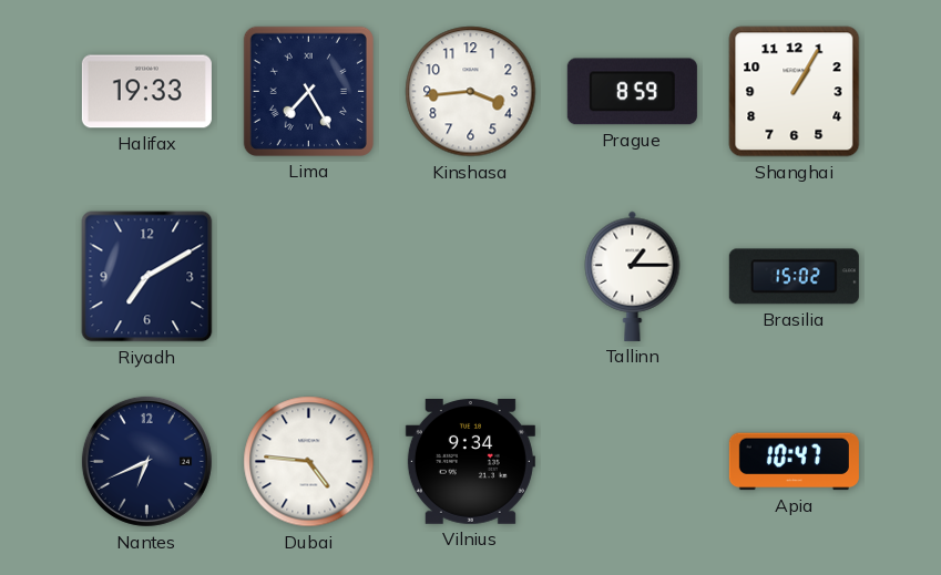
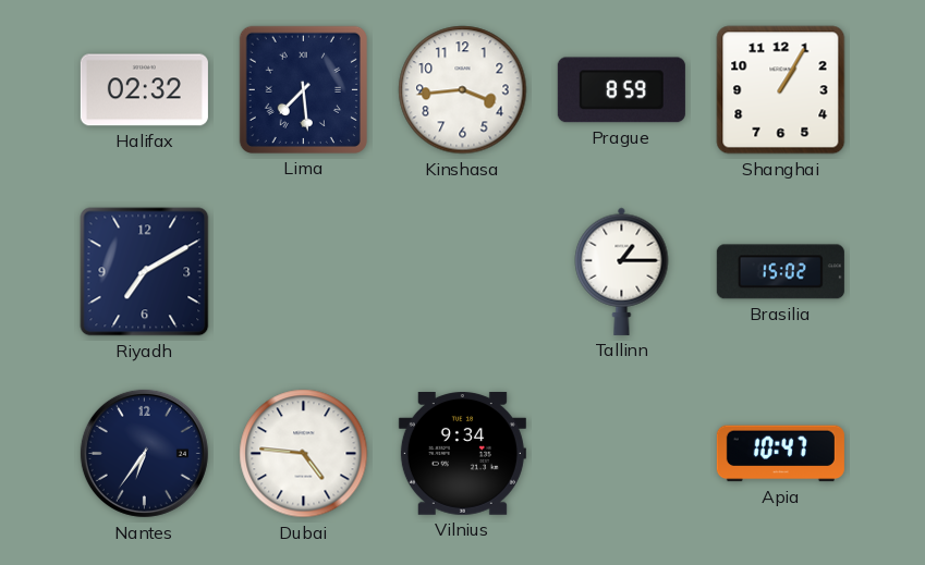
Halifax: 19:33 -> 02:32 (144, 90)
Lima: 7:25 -> 7:29 (303, 89)
Nantes: 6:41 -> 6:36 (144, 453)
